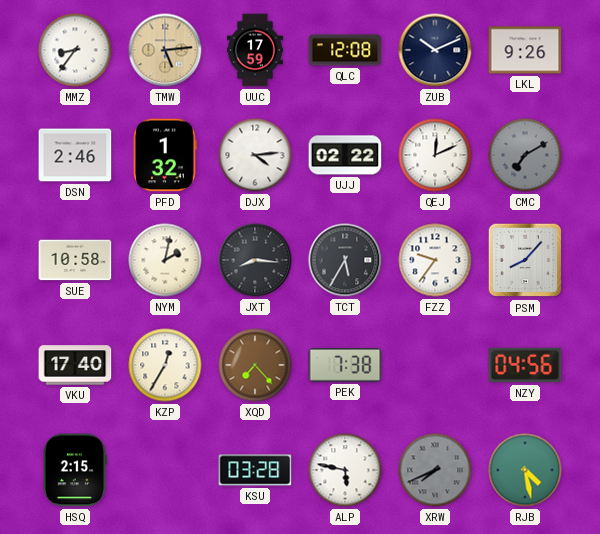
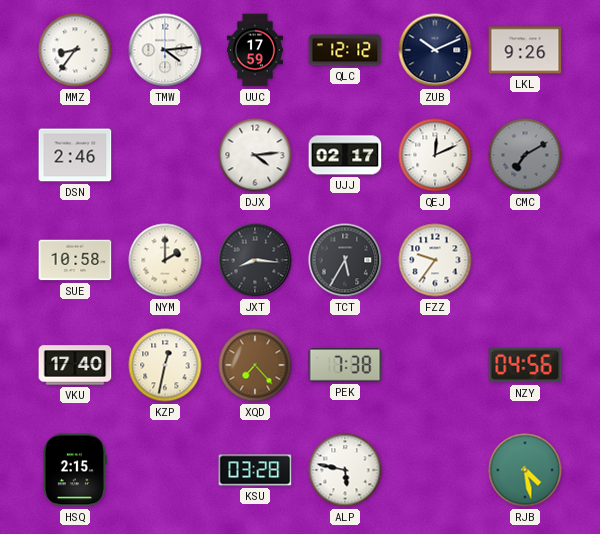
TMW: 5:14 -> 4:14 (165, 50)
TMW dial: champagne -> white (165, 50)
QLC: 12:08 -> 12:12 (345, 50)
PFD: 1:32 -> none (166, 155)
UJJ: 02:22 -> 02:17 (345, 155)
NYM: 2:02 -> 2:00 (165, 260)
PSM: 8:07 -> none (525, 260)
KZP: 12:35 -> 12:32 (165, 365)
XRW: 7:41 -> none (435, 470)
